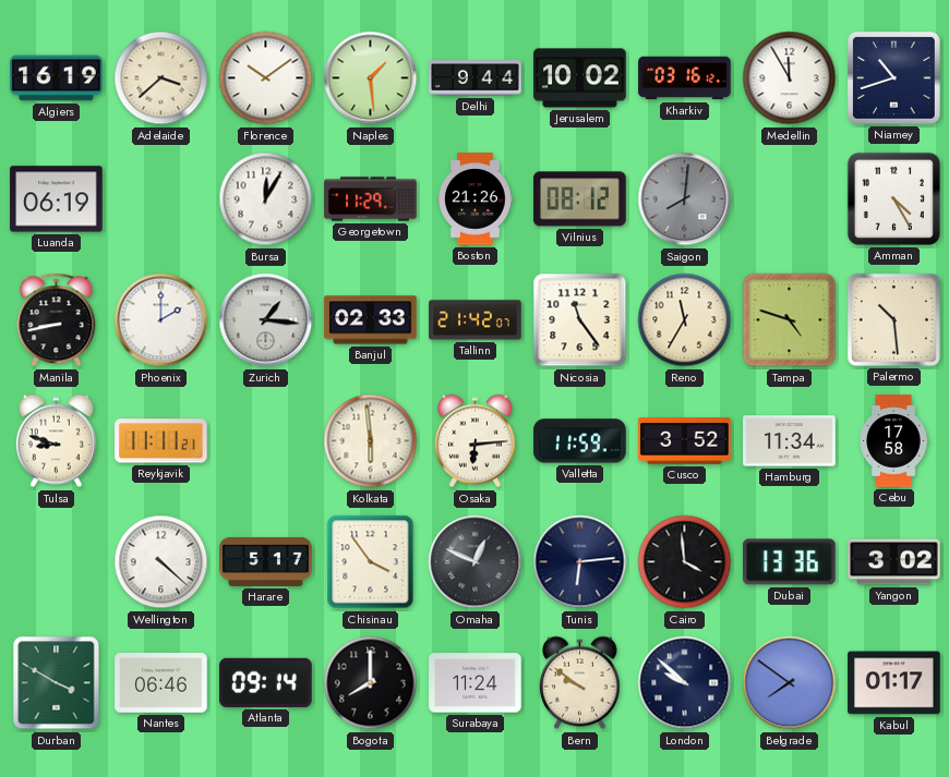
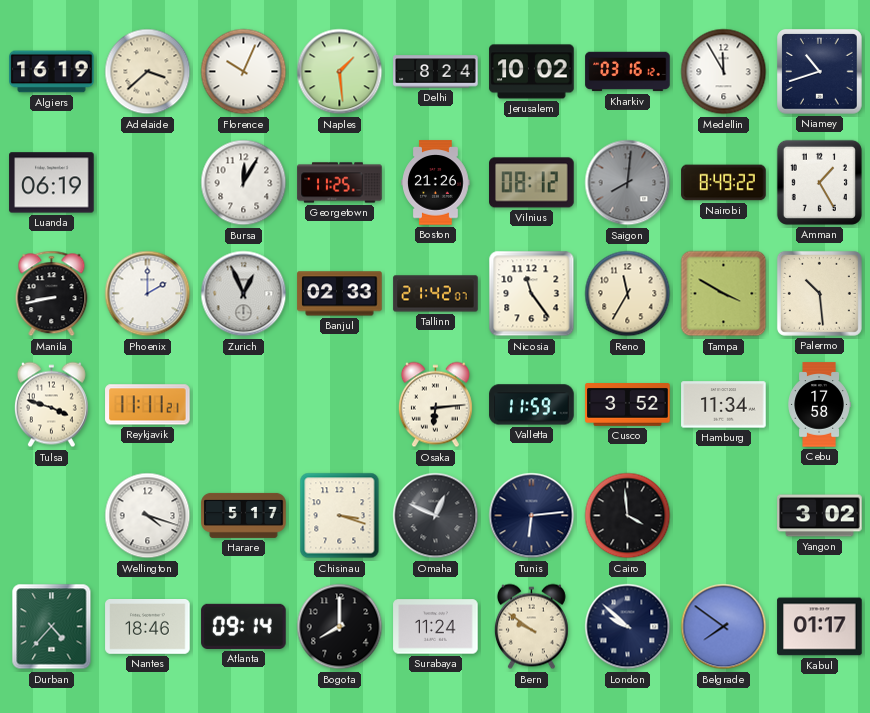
Florence: 10:09 -> 10:04 (244, 72)
Delhi: 9:44 -> 8:24 (436, 72)
Georgetown: 11:29 -> 11:25 (340, 183)
Nairobi: none -> 8:49 (724, 183)
Amman: 4:25 -> 1:25 (819, 182)
Zurich: 1:16 -> 12:56 (244, 294)
Tampa: 4:48 -> 3:50 (724, 294)
Tulsa: 8:48 -> 3:48 (51, 405)
Kolkata: 5:59 -> none (371, 441)
Wellington: 4:22 -> 4:18 (148, 516)
Chisinau: 3:54 -> 3:18 (340, 516)
Dubai: 13:36 -> none (790, 562)
Durban: 3:50 -> 4:37 (52, 627)
Nantes: 06:46 -> 18:46 (148, 627)
